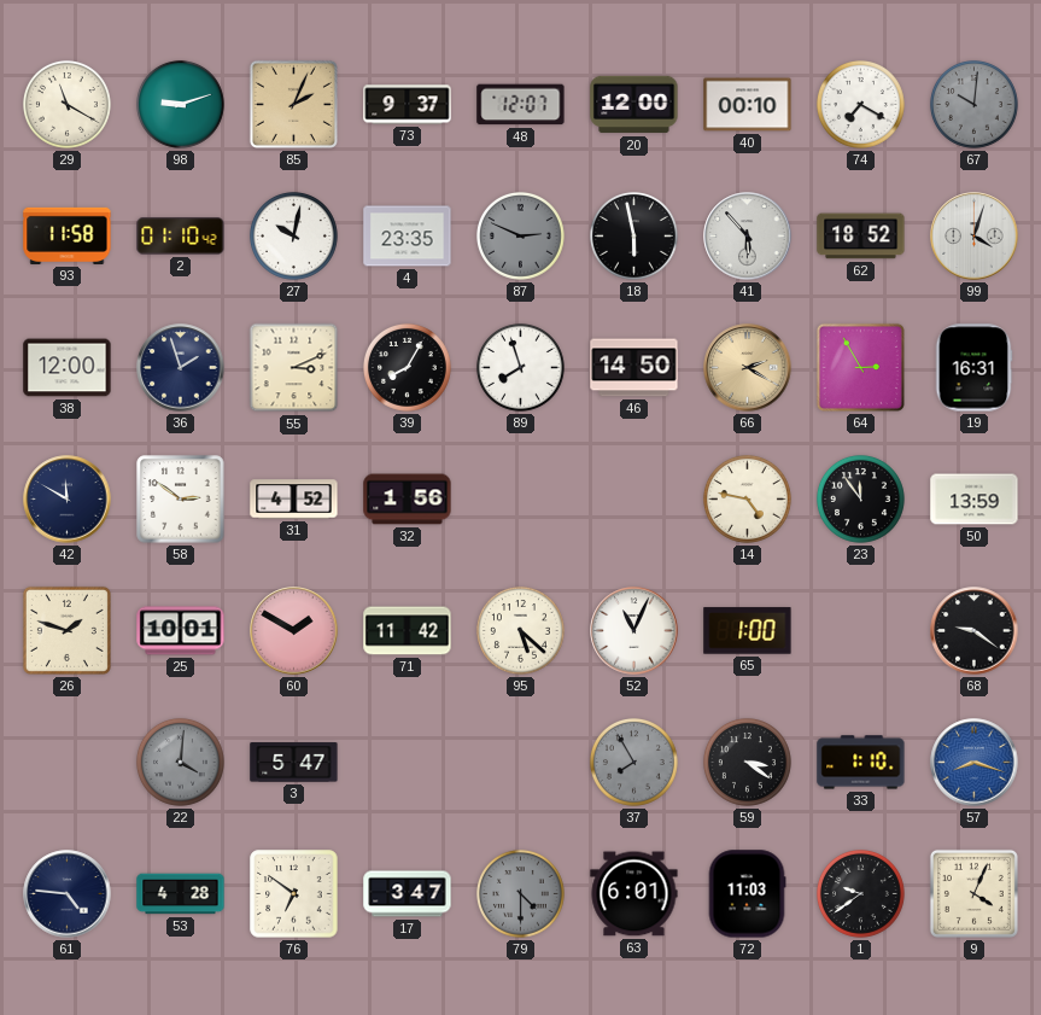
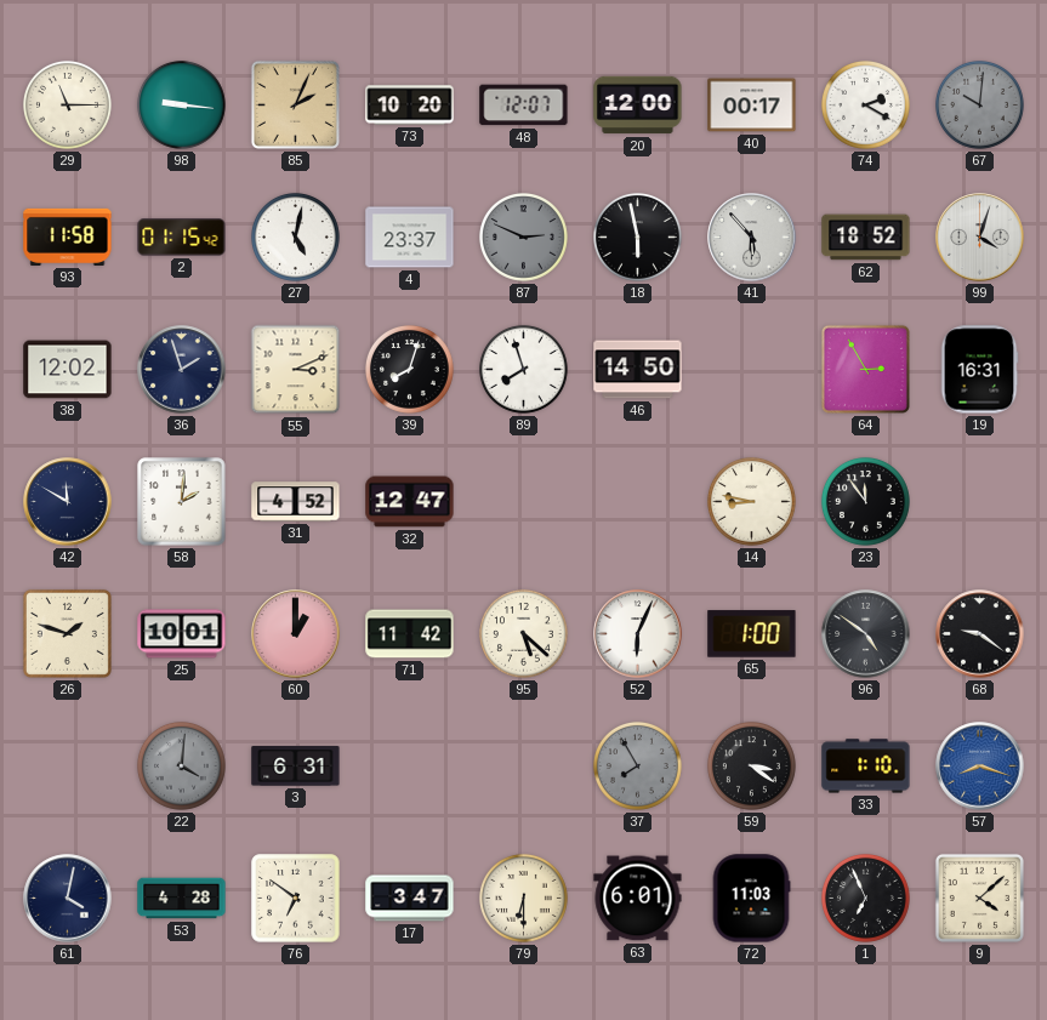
29: 11:20 -> 11:15 (67, 104)
98: 9:12 -> 9:16 (181, 104)
73: 9:37 -> 10:20 (410, 106)
40: 00:10 -> 00:17 (752, 106)
74: 7:20 -> 2:20 (865, 104)
2: 01:10 -> 01:15 (182, 238)
27: 10:02 -> 5:02 (295, 237)
4: 23:35 -> 23:37 (410, 238)
38: 12:00 -> 12:02 (68, 370)
39: 8:05 -> 8:03 (409, 369)
66: 2:20 -> none (748, 368)
58: 2:51 -> 2:01 (182, 502)
32: 1:56 -> 12:47 (410, 502)
14: 4:47 -> 8:47 (751, 501)
50: 13:59 -> none (975, 500)
60: 1:50 -> 1:00 (296, 634)
52: 11:04 -> 6:04 (638, 634)
96: none -> 4:51 (866, 634)
3: 5:47 -> 6:31 (296, 767)
61: 4:46 -> 4:02 (68, 899)
79: 4:30 -> 6:30 (523, 898)
79 dial: grey -> cream (523, 898)
1: 9:39 -> 6:56 (865, 898)
9: 4:04 -> 4:08 (979, 898)
